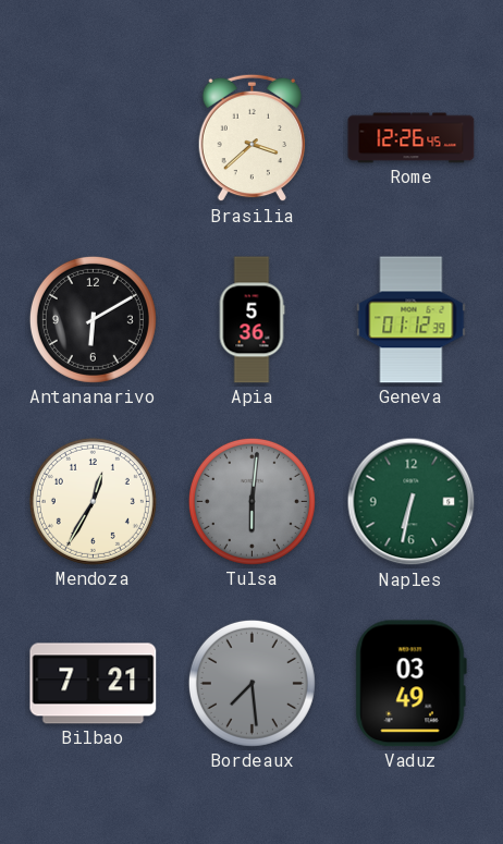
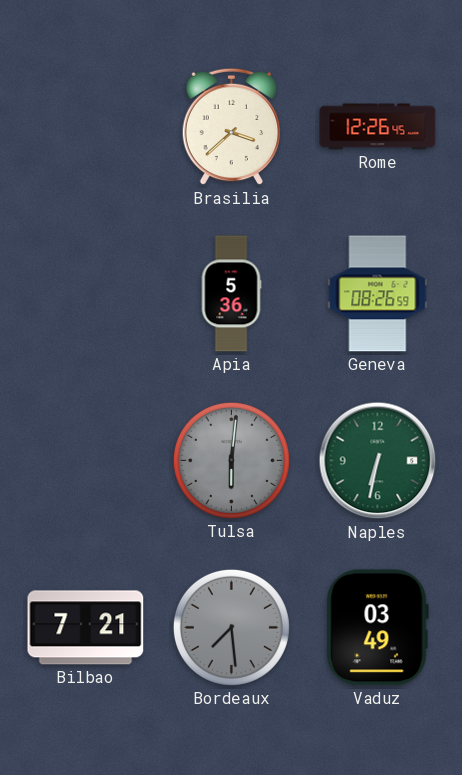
Antananarivo: 6:10 -> none (93, 319)
Geneva: 01:12 -> 08:26 (378, 294)
Mendoza: 12:35 -> none (93, 501)
